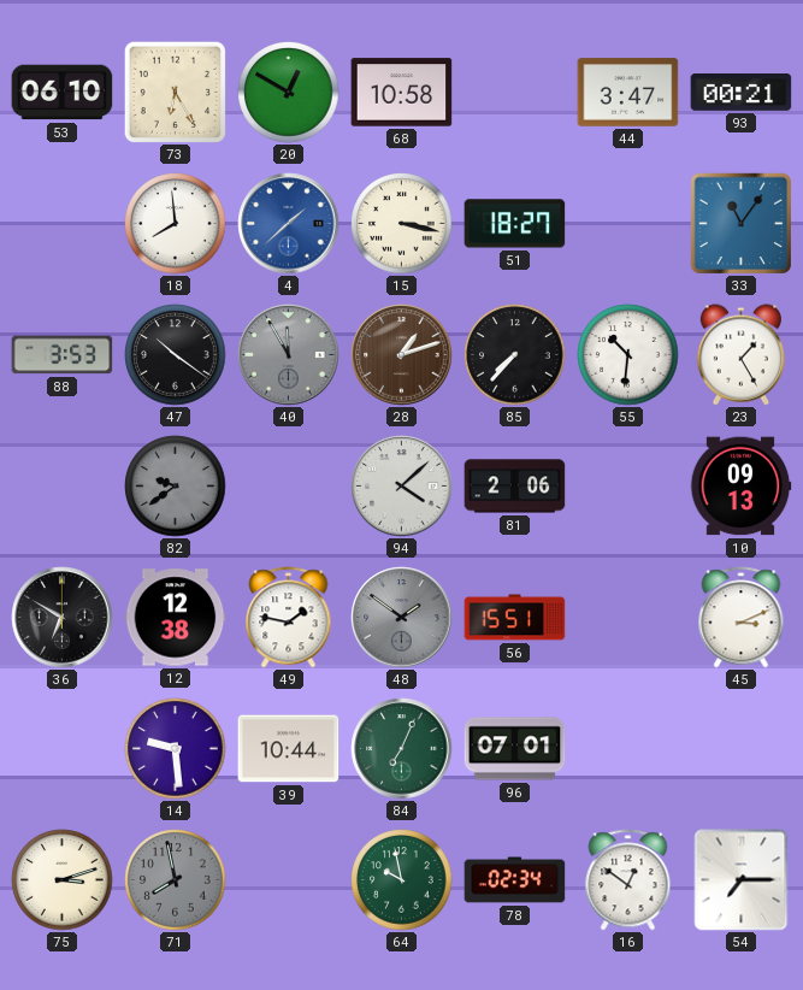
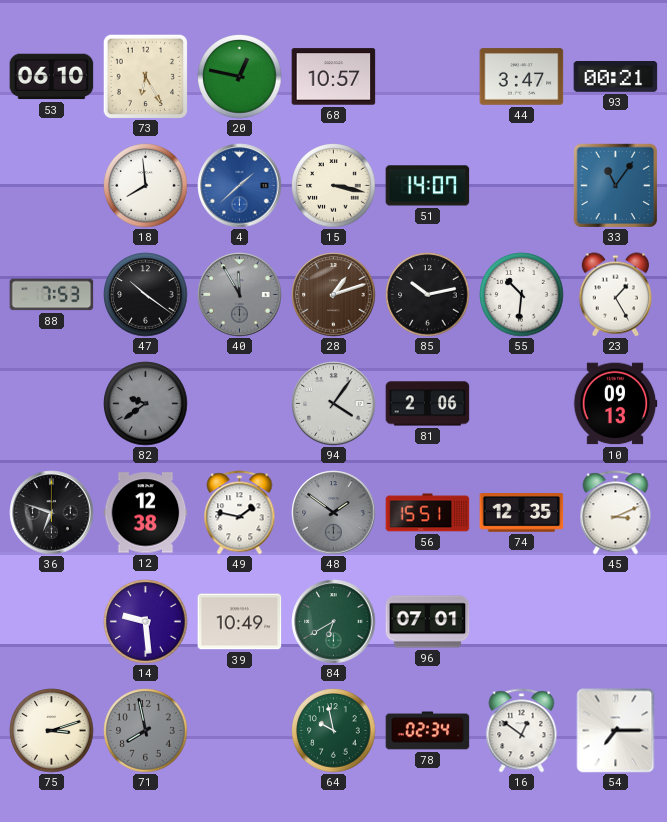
20: 12:50 -> 12:47 (240, 77)
68: 10:58 -> 10:57 (334, 77)
51: 18:27 -> 14:07 (428, 186)
88: 3:53 -> 7:53 (52, 295)
85: 7:37 -> 10:13 (428, 295)
94: 4:08 -> 4:06 (334, 404)
36: 6:50 -> 6:48 (52, 513)
74: none -> 12:35 (522, 513)
39: 10:44 -> 10:49 (240, 622)
84: 7:04 -> 6:40 (334, 622)
